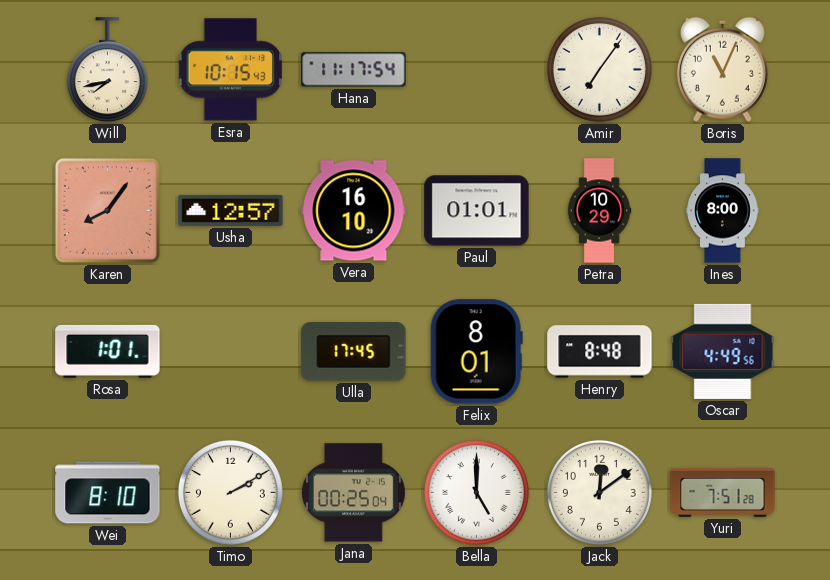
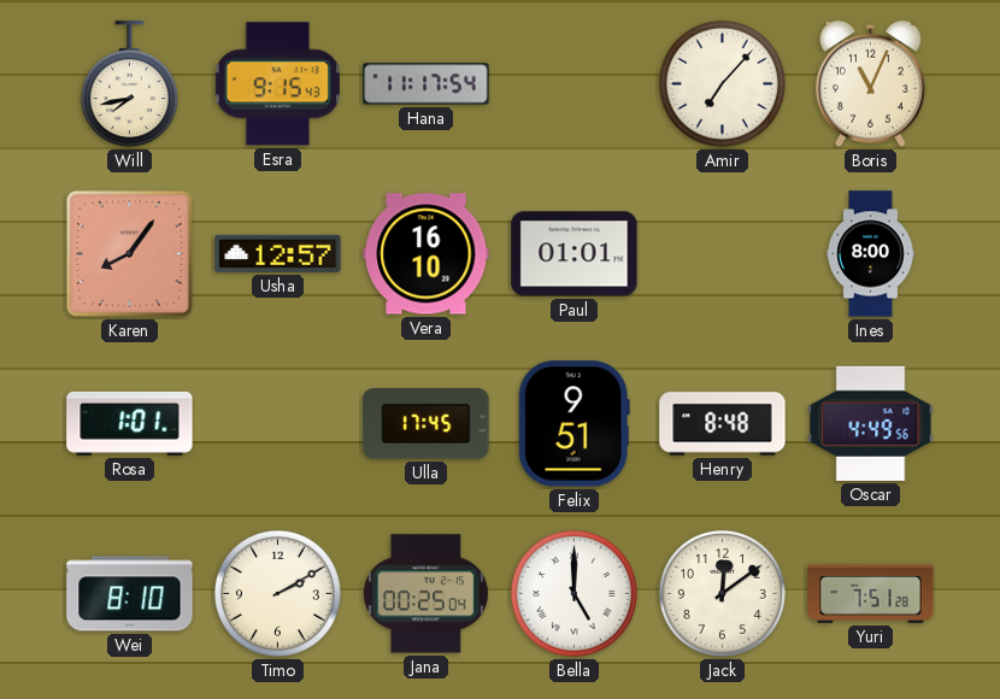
Esra: 10:15 -> 9:15 (278, 84)
Amir: 7:06 -> 7:07 (722, 83)
Petra: 10:29 -> none (599, 211)
Felix: 8:01 -> 9:51 (573, 424)
